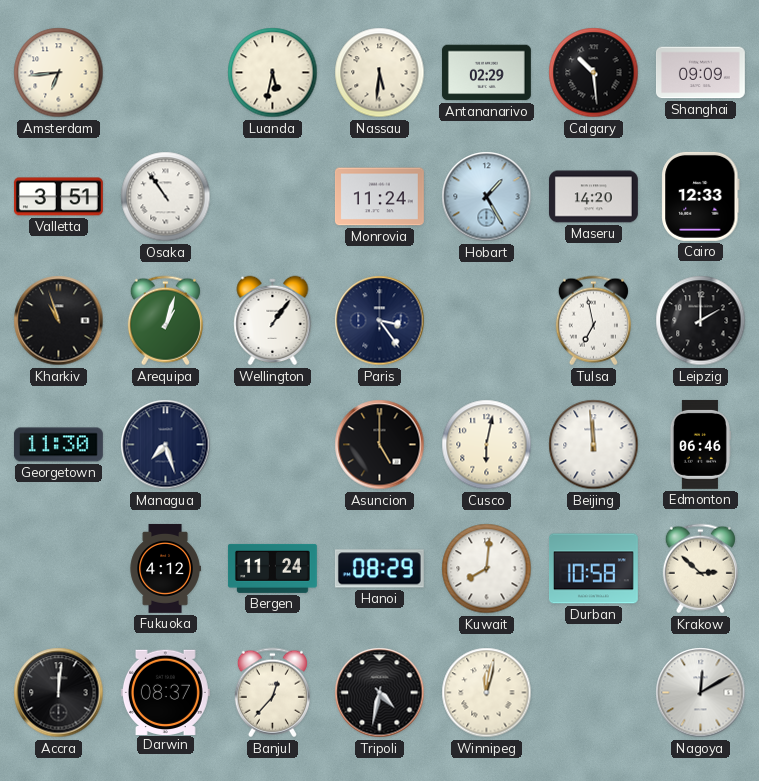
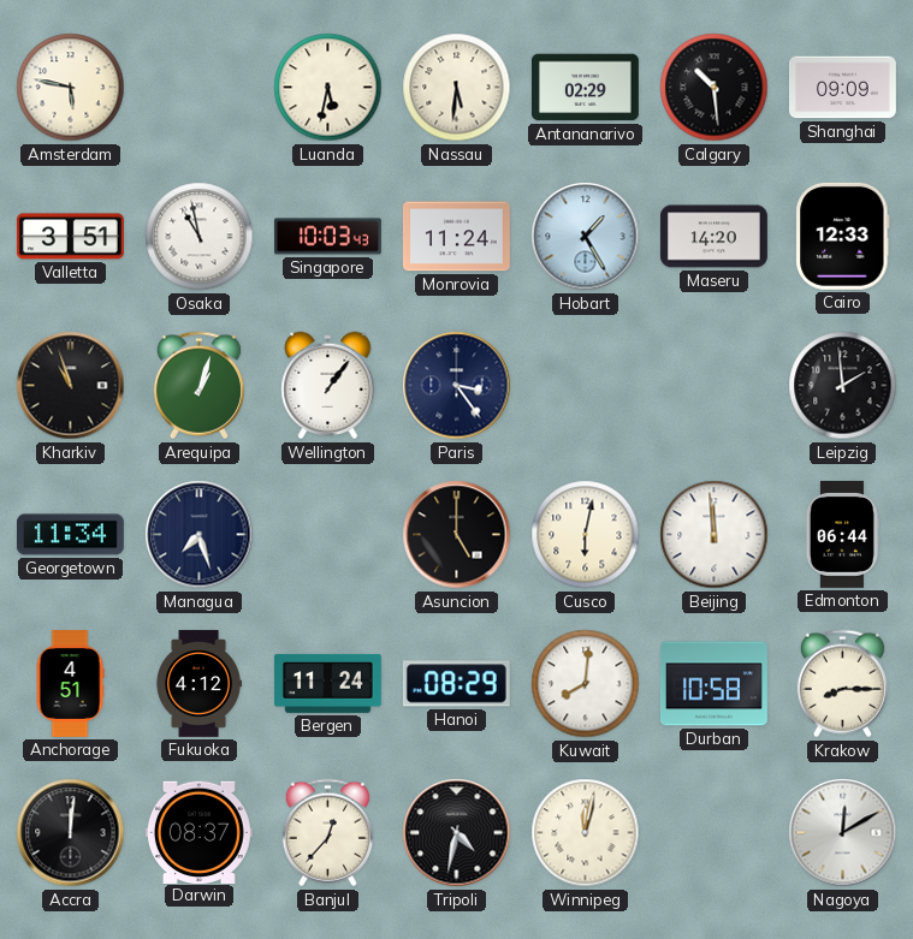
Amsterdam: 6:44 -> 5:47 (71, 88)
Osaka: 10:54 -> 10:58 (200, 237)
Singapore: none -> 10:03 (327, 237)
Tulsa: 6:58 -> none (593, 321)
Leipzig: 2:00 -> 1:59 (843, 386)
Georgetown: 11:30 -> 11:34 (70, 535)
Edmonton: 06:46 -> 06:44 (842, 534)
Anchorage: none -> 4:51 (70, 684)
Krakow: 2:52 -> 8:15 (842, 684)
